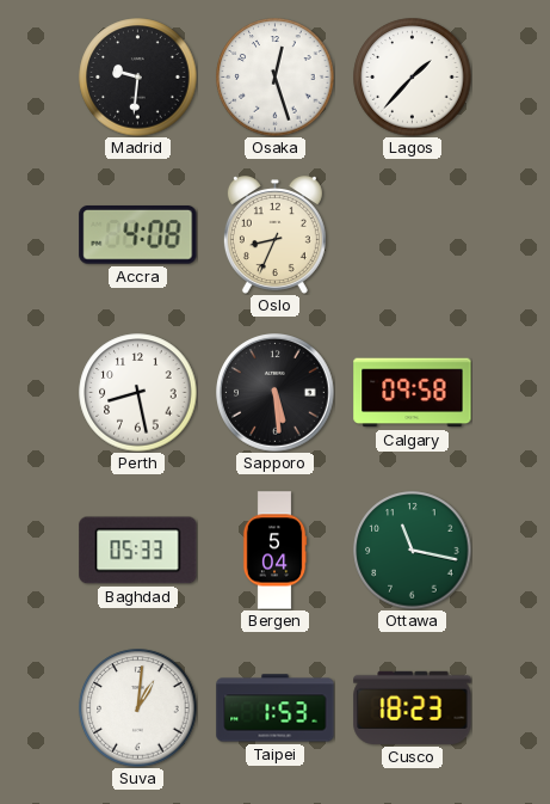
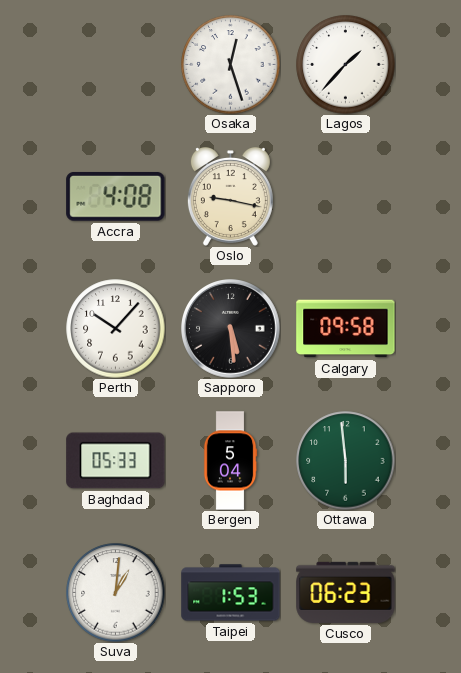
Madrid: 9:31 -> none (138, 78)
Oslo: 8:34 -> 9:17 (230, 197)
Perth: 8:28 -> 10:07 (116, 329)
Ottawa: 11:17 -> 5:59 (346, 461)
Cusco: 18:23 -> 06:23 (346, 592)
